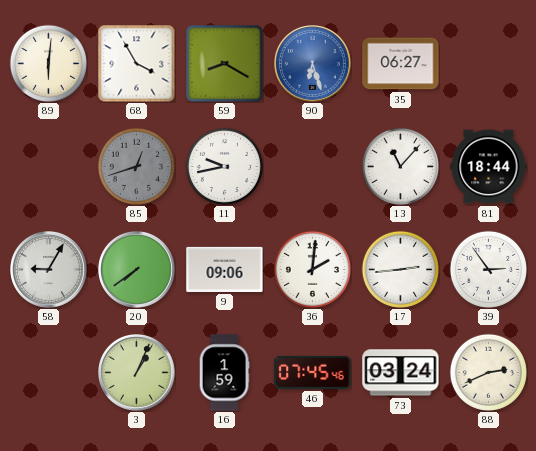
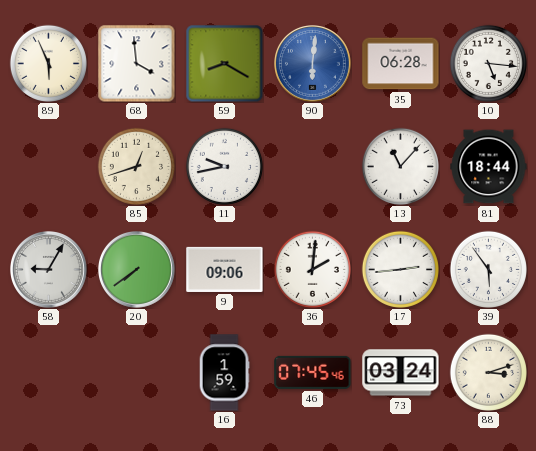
89: 6:01 -> 5:56 (48, 63)
68: 3:55 -> 3:59 (136, 63)
90: 6:27 -> 6:01 (313, 64)
35: 06:27 -> 06:28 (401, 64)
10: none -> 5:16 (488, 63)
85 dial: grey -> cream (136, 166)
39: 2:54 -> 5:54 (488, 269)
3: 1:04 -> none (137, 373)
88: 2:41 -> 3:12 (488, 372)
